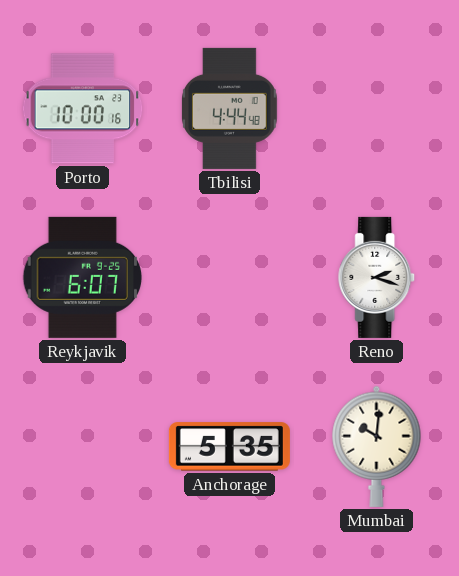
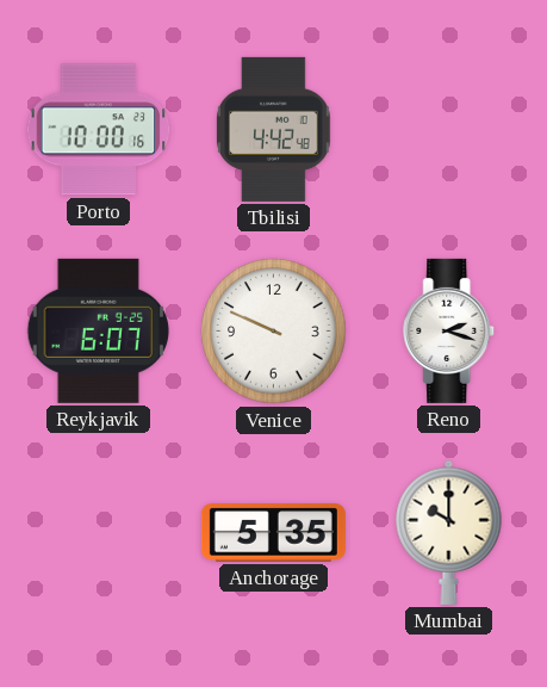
Tbilisi: 4:44 -> 4:42 (274, 129)
Venice: none -> 9:49 (274, 332)
Mumbai: 10:01 -> 10:00 (449, 532)
